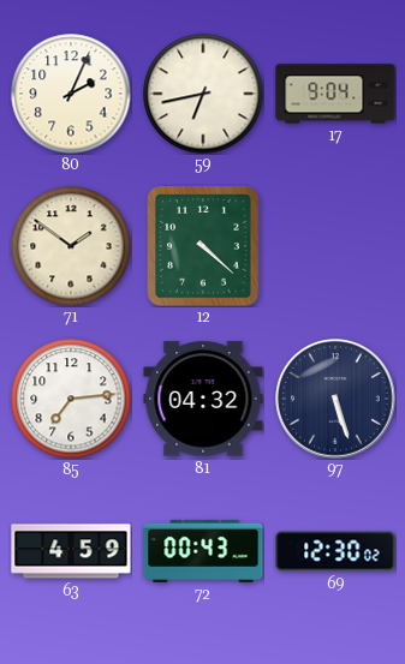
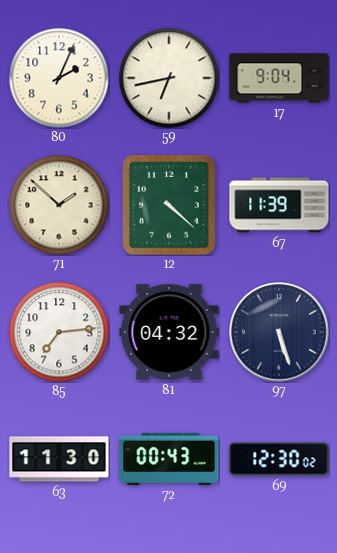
71: 1:51 -> 1:52 (59, 205)
67: none -> 11:39 (279, 205)
63: 4:59 -> 11:30 (59, 459)
